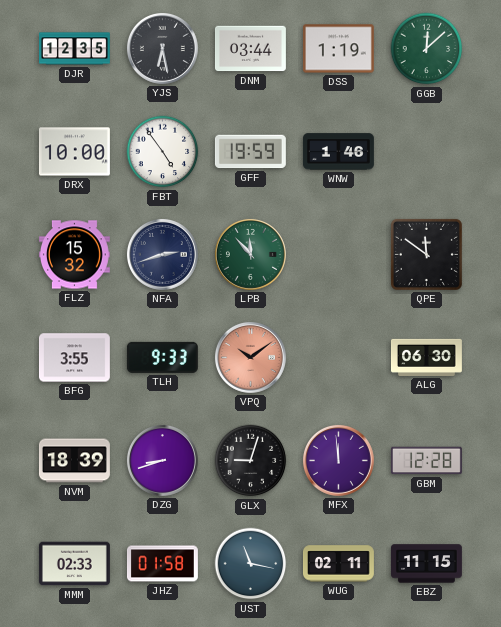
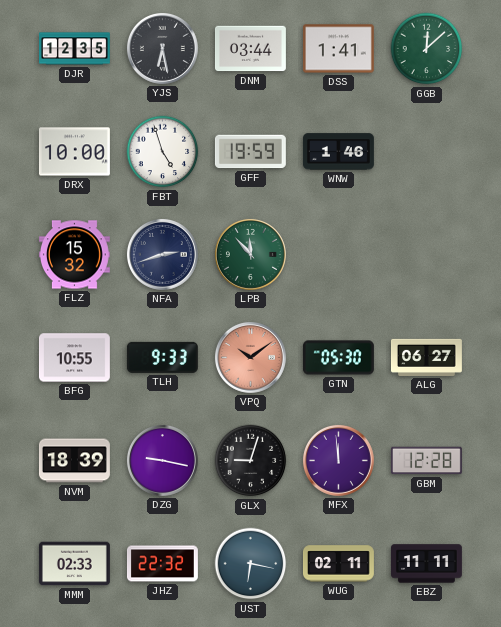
DSS: 1:19 -> 1:41 (338, 49)
FBT: 4:54 -> 4:57 (163, 152)
QPE: 11:51 -> none (426, 254)
BFG: 3:55 -> 10:55 (74, 358)
GTN: none -> 05:30 (338, 358)
ALG: 06:30 -> 06:27 (426, 357)
DZG: 8:42 -> 9:17 (162, 460)
JHZ: 01:58 -> 22:32 (162, 564)
UST: 11:17 -> 6:17 (251, 564)
EBZ: 11:15 -> 11:11 (426, 564)
